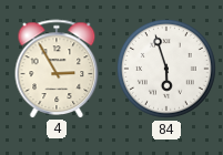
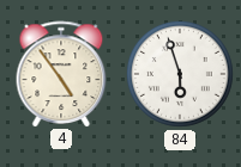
4: 2:55 -> 4:54 (61, 74)
